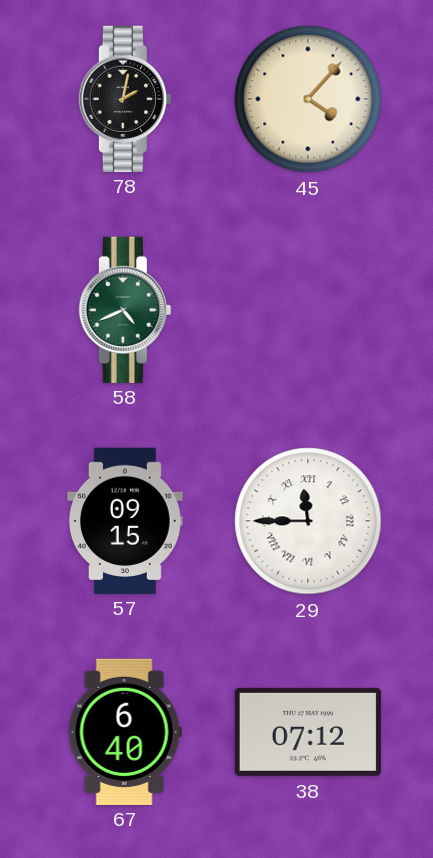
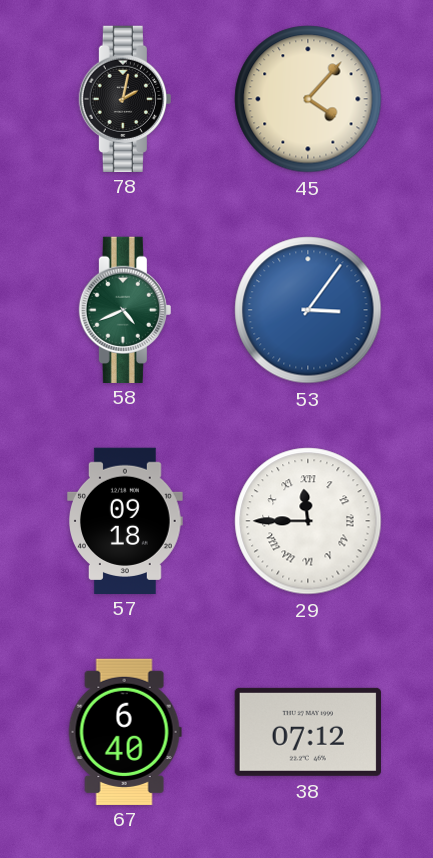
53: none -> 3:06 (308, 310)
57: 09:15 -> 09:18 (126, 520)
